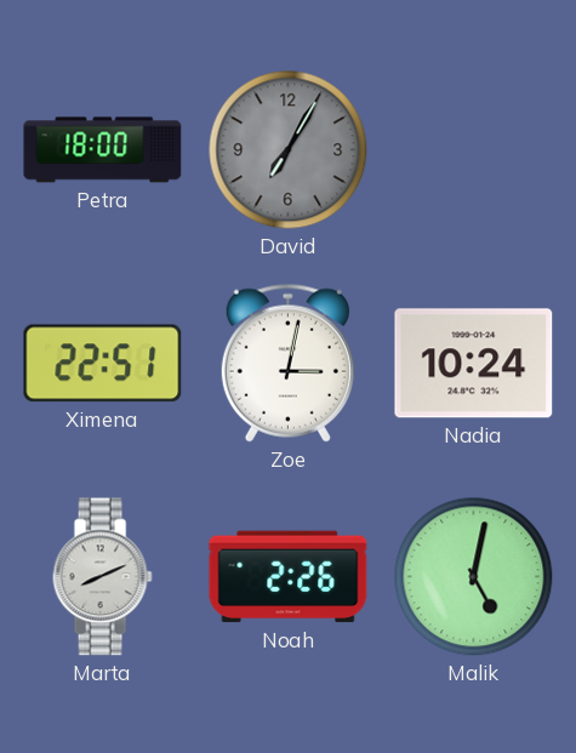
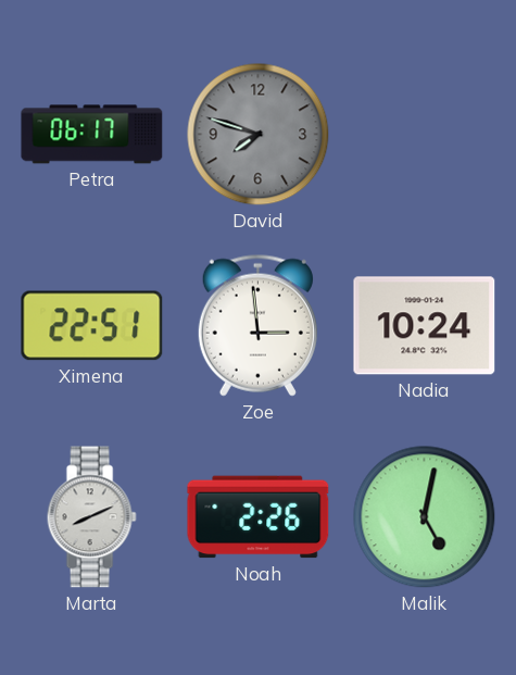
Petra: 18:00 -> 06:17 (92, 135)
David: 7:05 -> 7:48 (259, 135)
Zoe: 3:02 -> 2:59 (257, 325)
